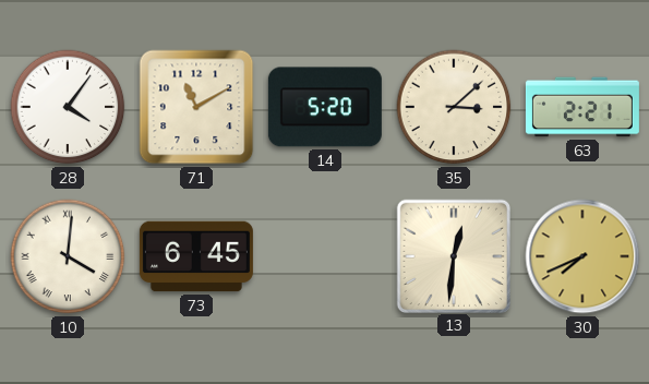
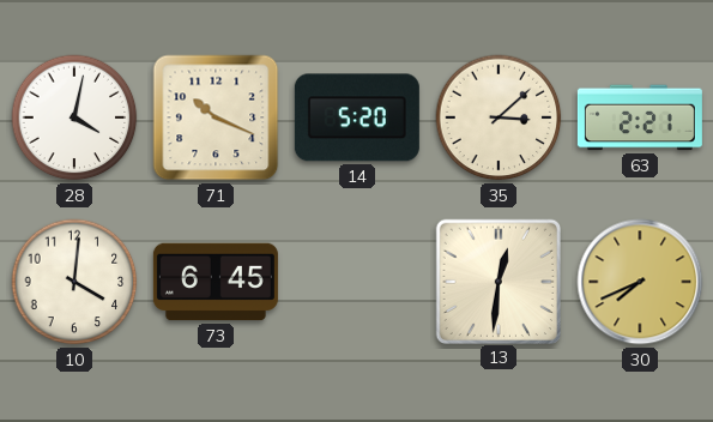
28: 4:06 -> 4:02 (74, 117)
71: 11:10 -> 10:19 (216, 117)
10 numerals: Roman -> Arabic (74, 282)
